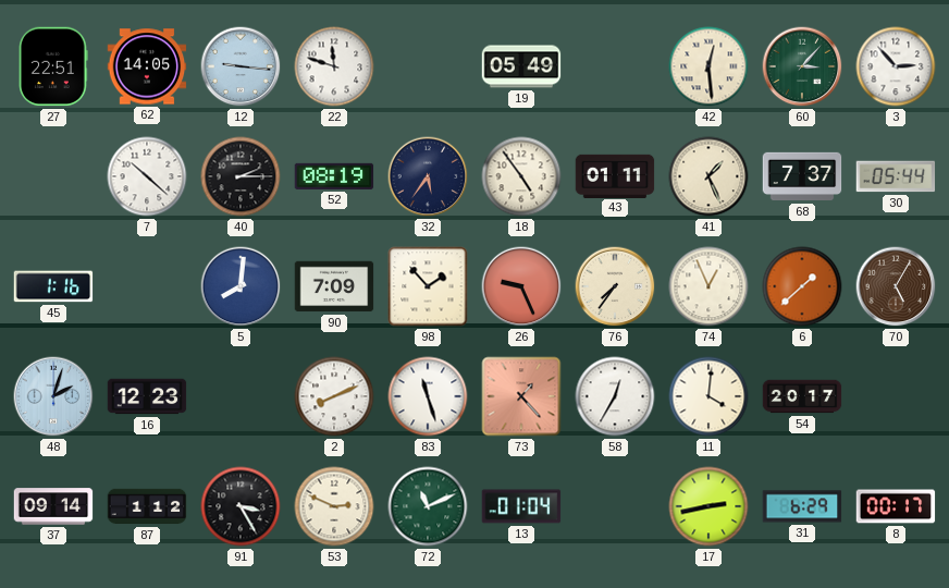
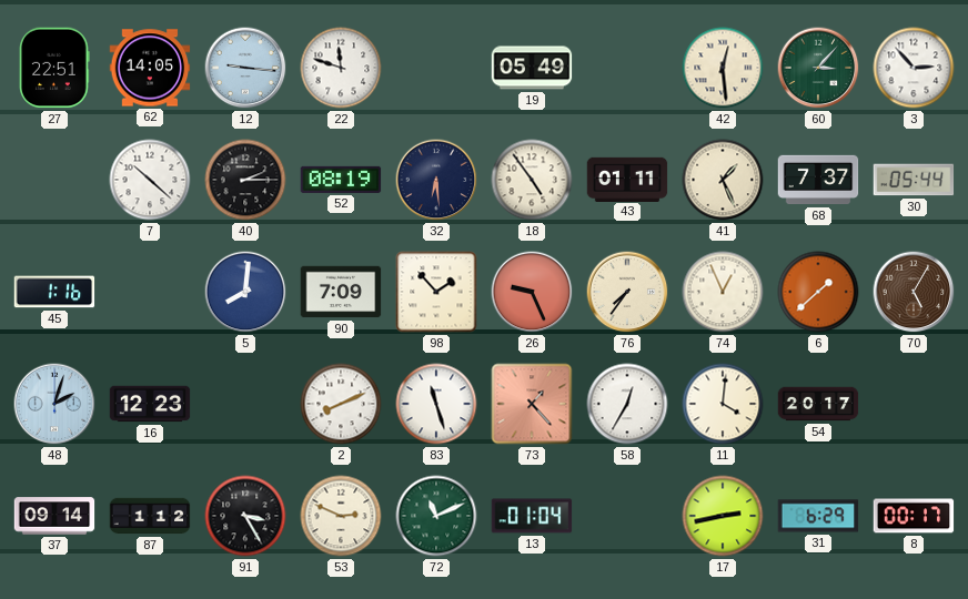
32: 5:36 -> 6:29 (436, 180)
